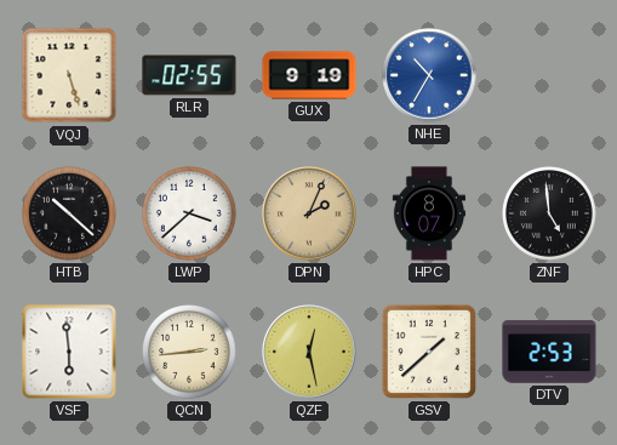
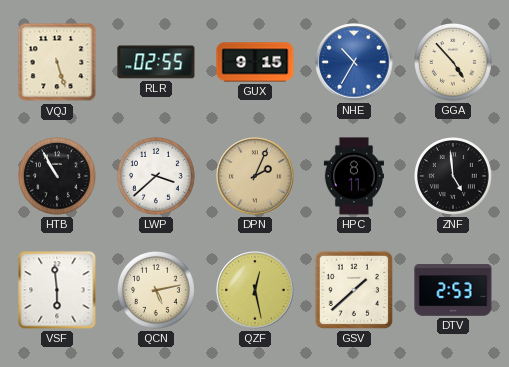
GUX: 9:19 -> 9:15 (255, 62)
GGA: none -> 4:53 (454, 63)
HTB: 10:22 -> 10:55 (58, 177)
HPC: 8:07 -> 8:11 (354, 176)
QCN: 2:44 -> 5:13 (157, 291)
